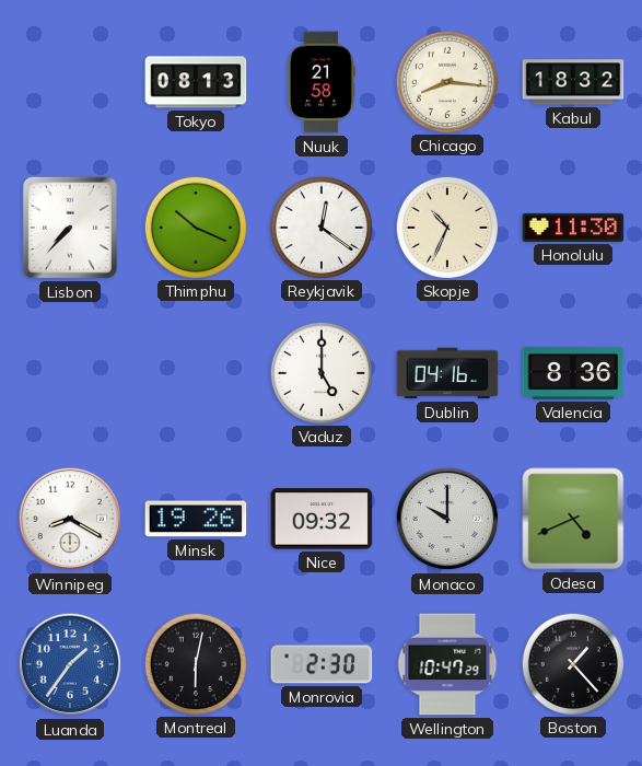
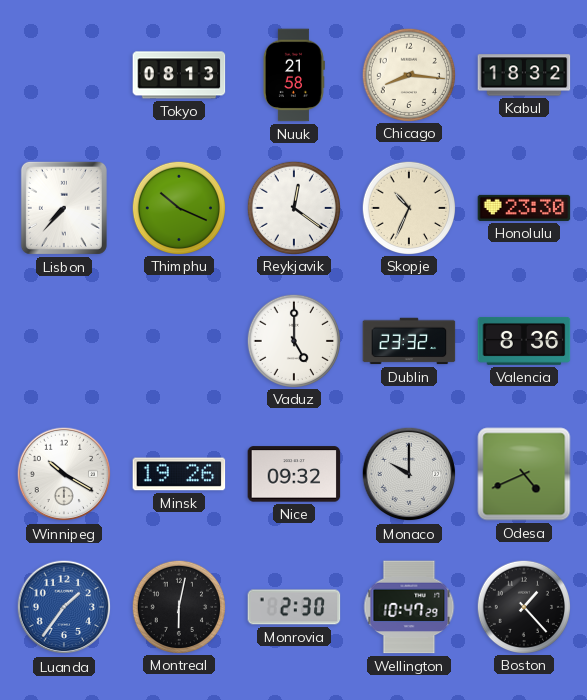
Honolulu: 11:30 -> 23:30 (524, 208)
Dublin: 04:16 -> 23:32 (409, 341)
Winnipeg: 8:20 -> 10:20 (64, 474)
